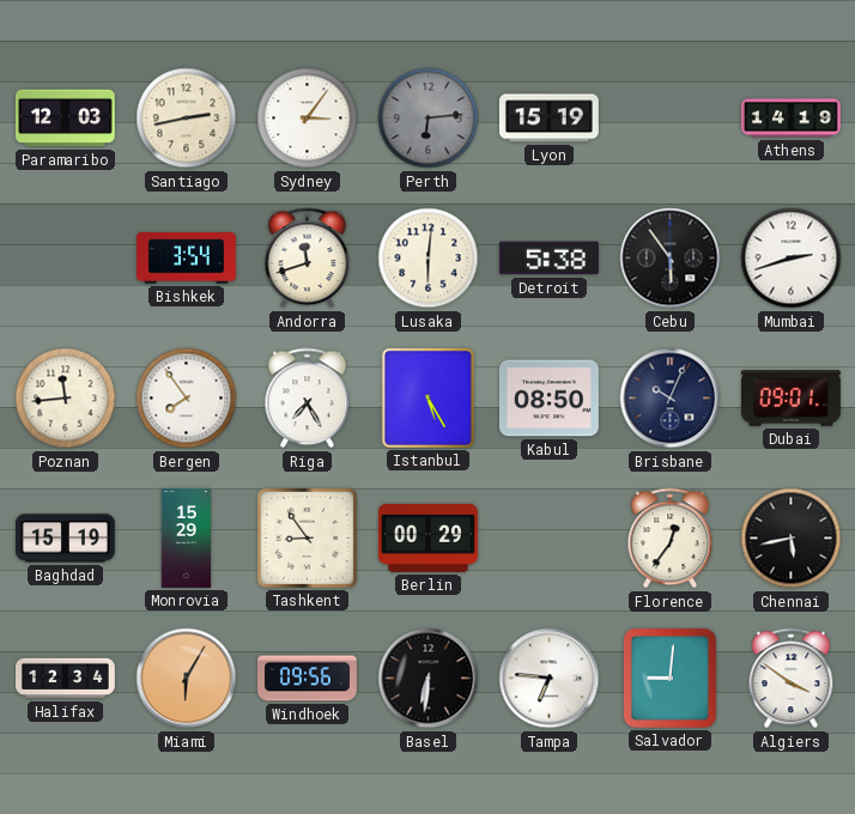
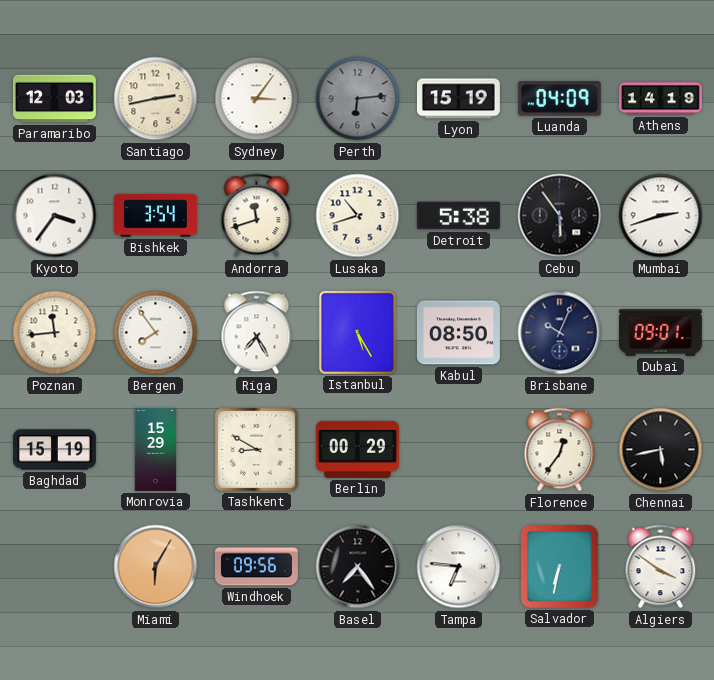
Luanda: none -> 04:09 (559, 99)
Kyoto: none -> 3:36 (55, 216)
Lusaka: 6:01 -> 10:42 (358, 216)
Tashkent: 8:54 -> 8:50 (256, 449)
Halifax: 12:34 -> none (66, 679)
Basel: 6:31 -> 7:24 (358, 567)
Salvador: 9:01 -> 6:32 (559, 566)
